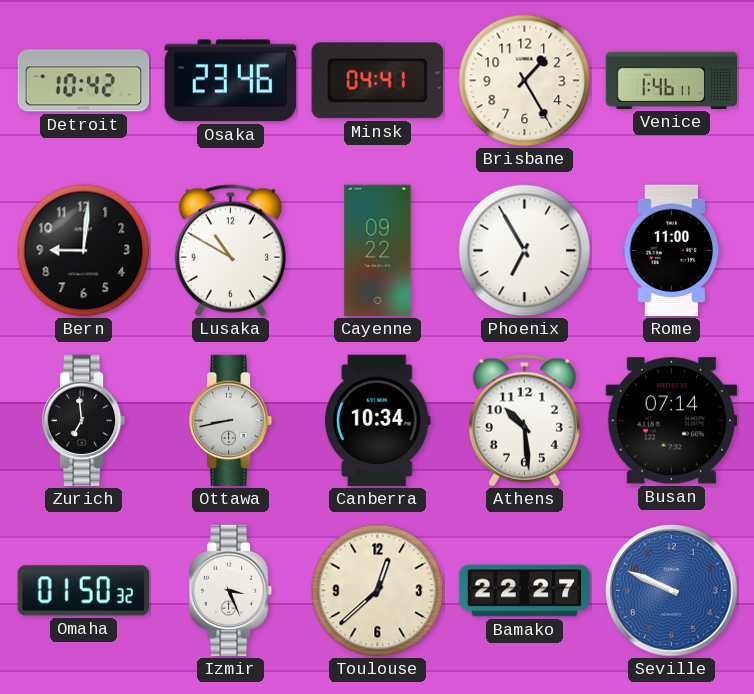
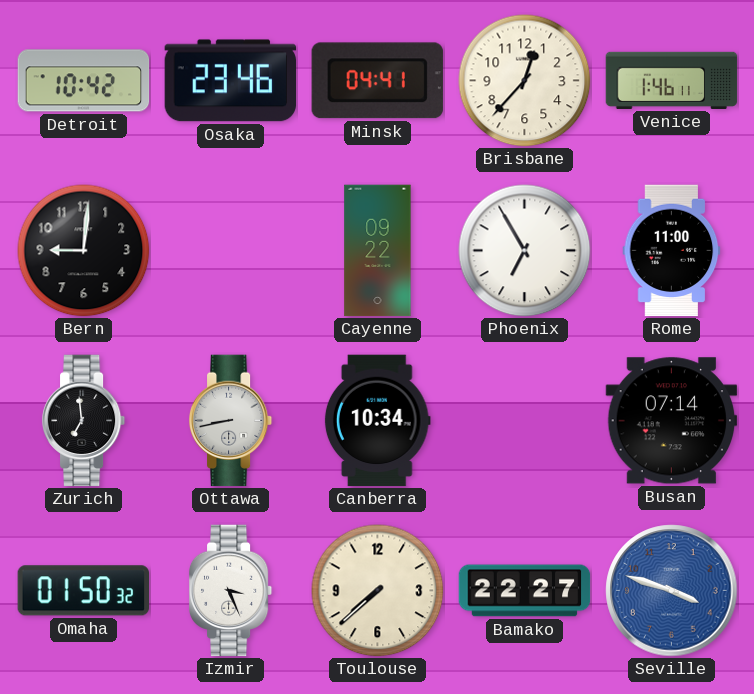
Brisbane: 1:25 -> 12:37 (525, 81)
Lusaka: 10:50 -> none (230, 251)
Athens: 10:29 -> none (524, 421)
Toulouse: 12:38 -> 7:38 (378, 591)
Seville: 9:49 -> 3:48 (672, 591)
